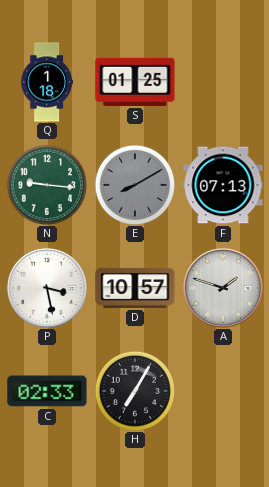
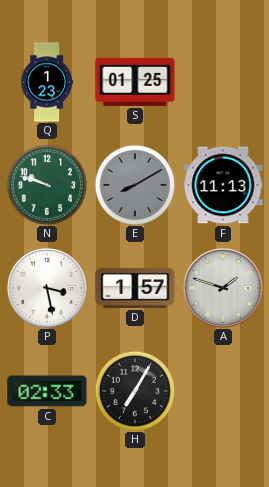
Q: 1:18 -> 1:23 (46, 82)
N: 9:16 -> 9:48 (46, 184)
F: 07:13 -> 11:13 (223, 185)
D: 10:57 -> 1:57 (135, 288)
